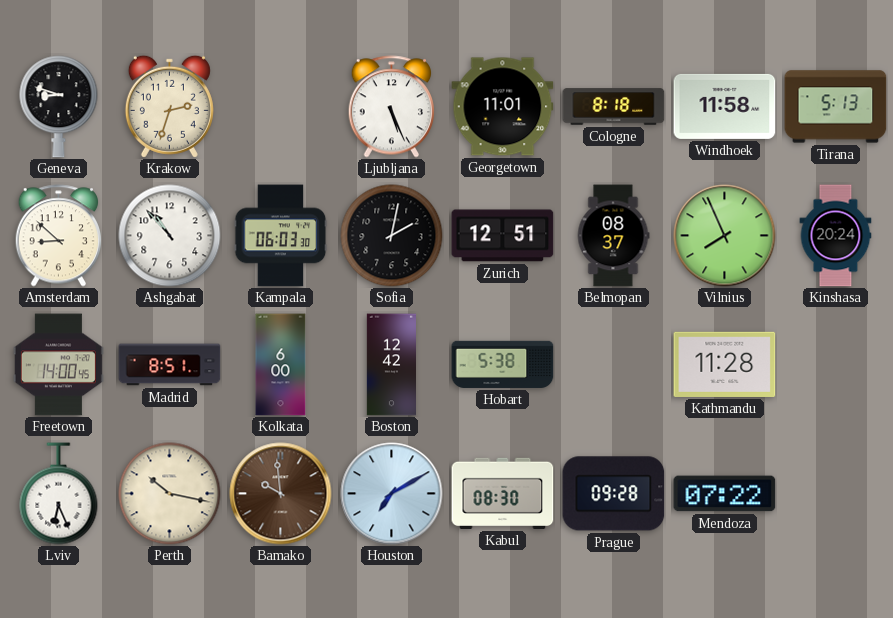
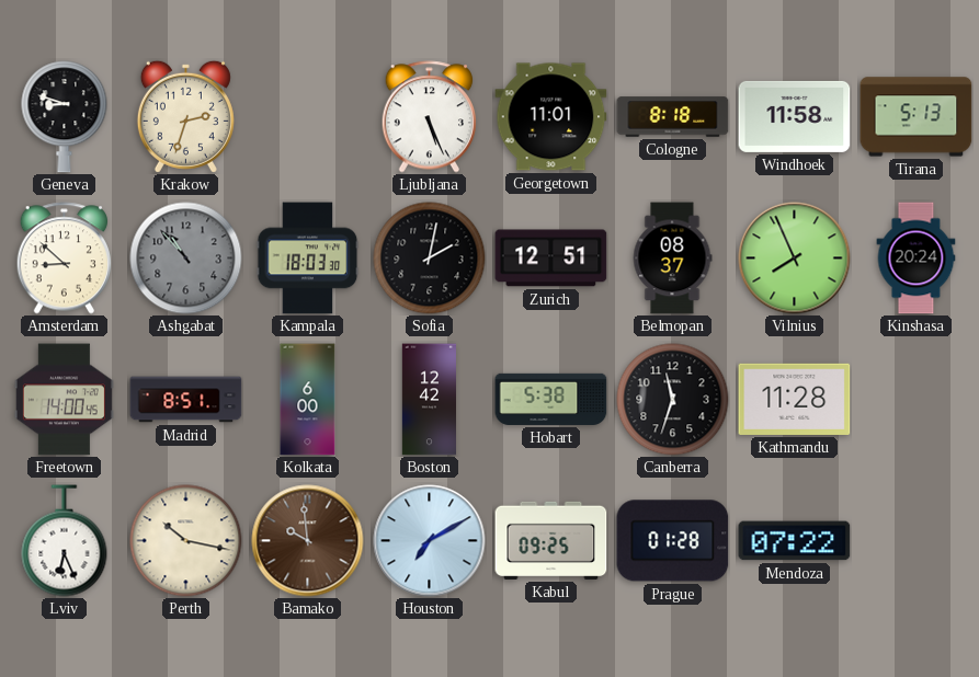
Ashgabat dial: white -> grey (186, 259)
Kampala: 06:03 -> 18:03 (308, 259)
Canberra: none -> 11:33 (673, 400)
Kabul: 08:30 -> 09:25 (551, 540)
Prague: 09:28 -> 01:28 (673, 541)
